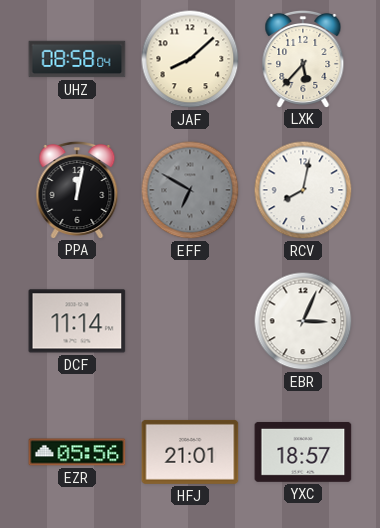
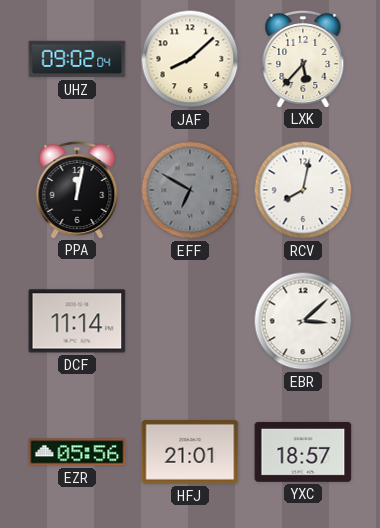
UHZ: 08:58 -> 09:02 (77, 59)
EBR: 3:04 -> 3:08 (303, 321)
